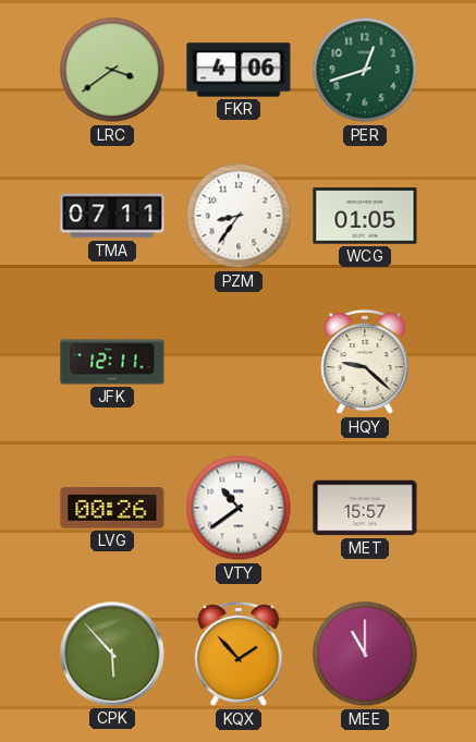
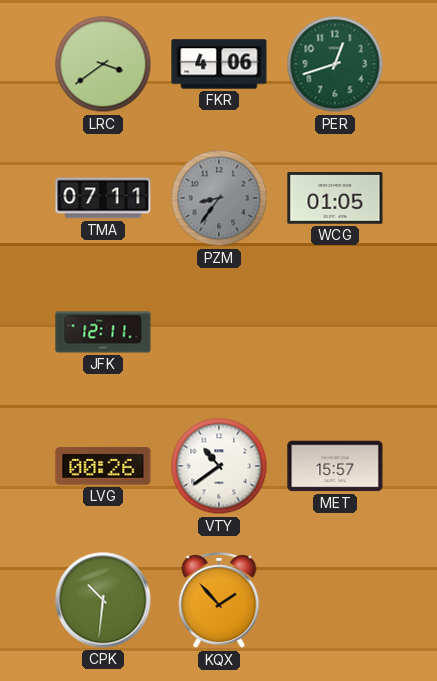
PZM dial: white -> grey (219, 198)
HQY: 9:22 -> none (365, 362)
CPK: 5:53 -> 10:31 (103, 600)
MEE: 11:00 -> none (365, 654)
